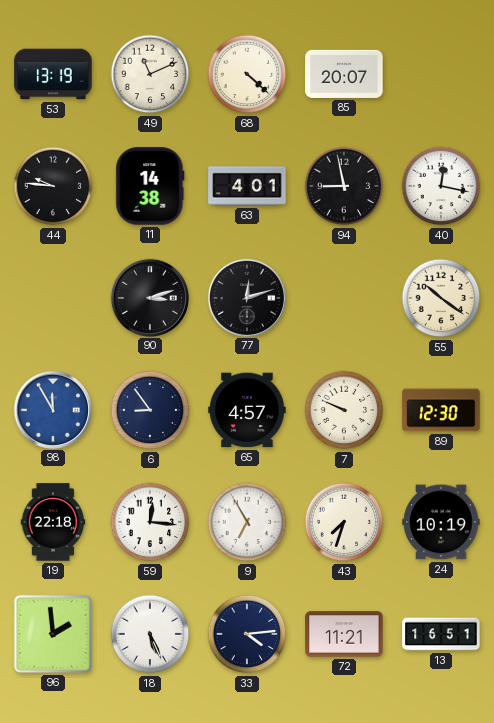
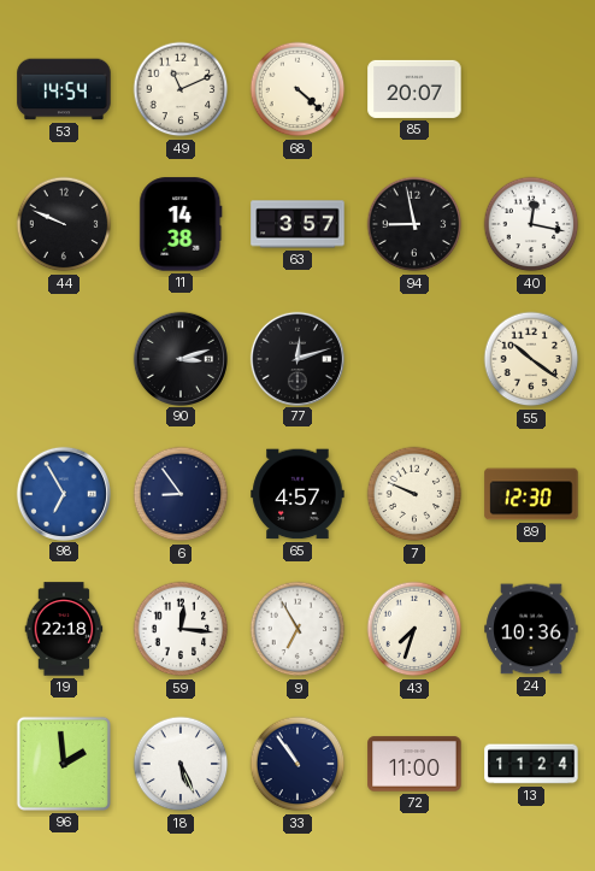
53: 13:19 -> 14:54 (64, 89)
44: 9:46 -> 9:49 (64, 224)
63: 4:01 -> 3:57 (297, 224)
98: 11:55 -> 6:55 (63, 493)
24: 10:19 -> 10:36 (531, 629)
33: 4:14 -> 10:54 (297, 764)
72: 11:21 -> 11:00 (414, 764)
13: 16:51 -> 11:24 (531, 764)
